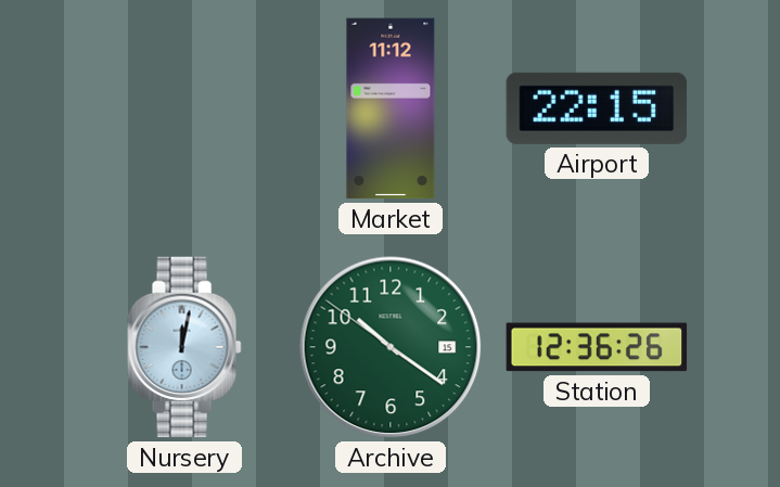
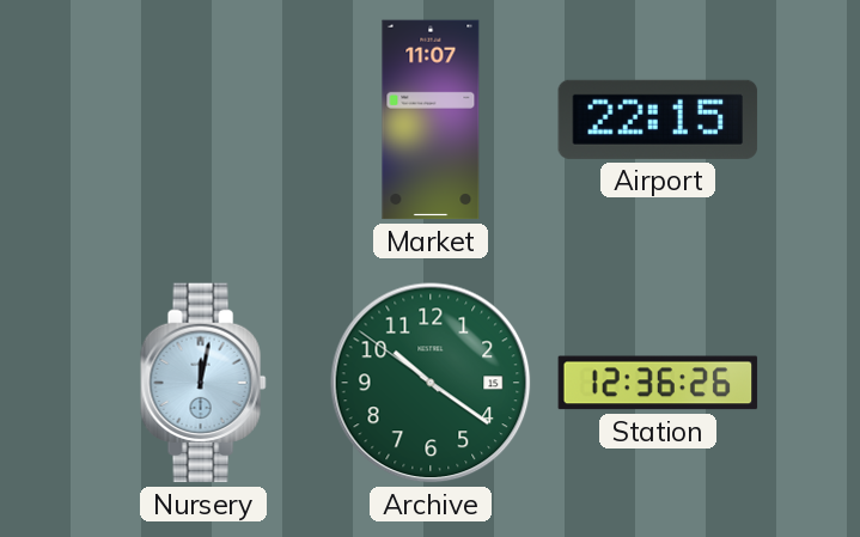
Market: 11:12 -> 11:07 (431, 120)
